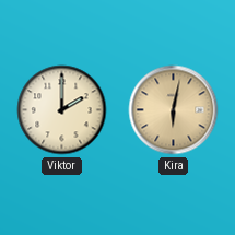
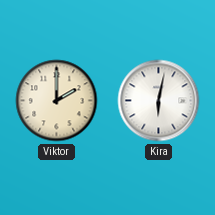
Kira dial: champagne -> white (159, 101)
